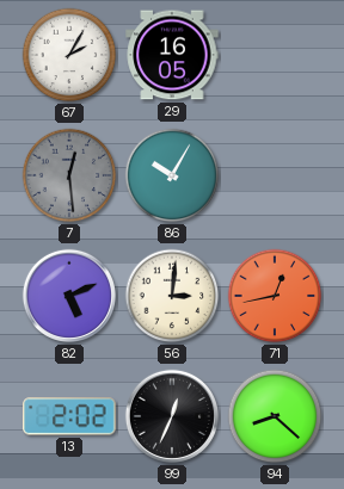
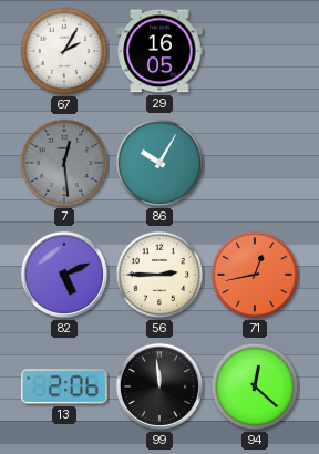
56: 3:01 -> 2:45 (159, 275)
13: 2:02 -> 2:06 (64, 386)
99: 12:34 -> 11:59 (159, 386)
94: 8:22 -> 12:22 (255, 386)
